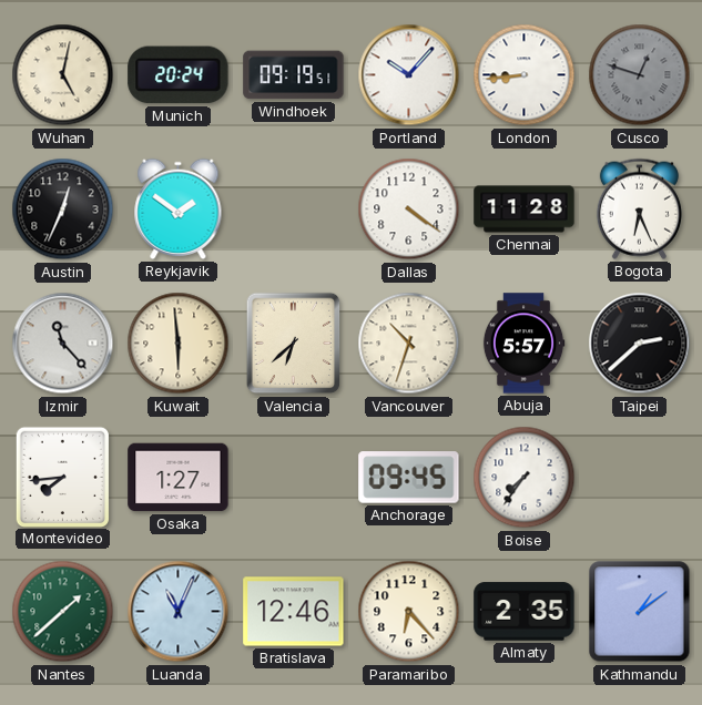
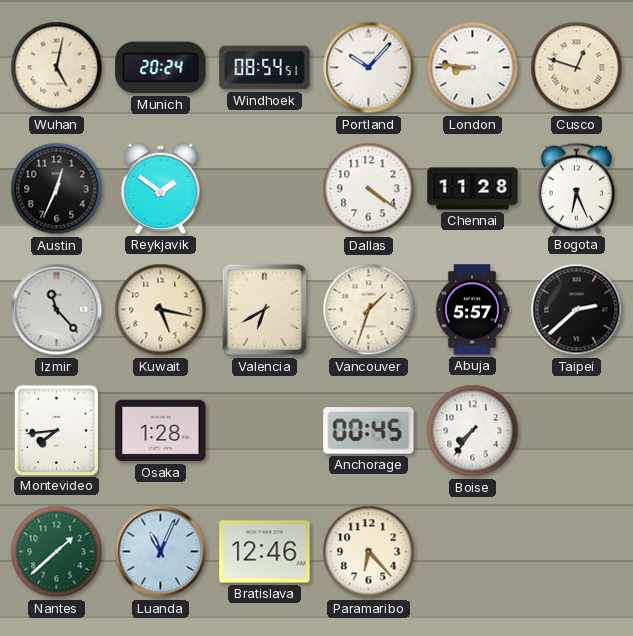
Windhoek: 09:19 -> 08:54 (265, 68)
London: 8:44 -> 8:46 (473, 68)
Cusco dial: grey -> cream (577, 68)
Kuwait: 5:59 -> 5:17 (161, 310)
Valencia: 6:38 -> 6:40 (265, 310)
Vancouver: 10:33 -> 1:33 (369, 310)
Osaka: 1:27 -> 1:28 (161, 431)
Anchorage: 09:45 -> 00:45 (369, 431)
Almaty: 2:35 -> none (525, 612)
Kathmandu: 1:09 -> none (640, 612)
